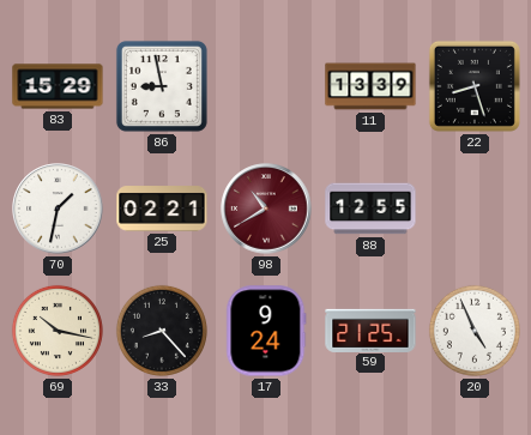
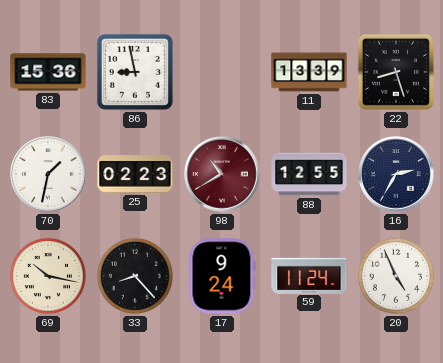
83: 15:29 -> 15:36 (48, 72)
25: 02:21 -> 02:23 (135, 174)
16: none -> 2:35 (396, 174)
59: 21:25 -> 11:24 (309, 275)
